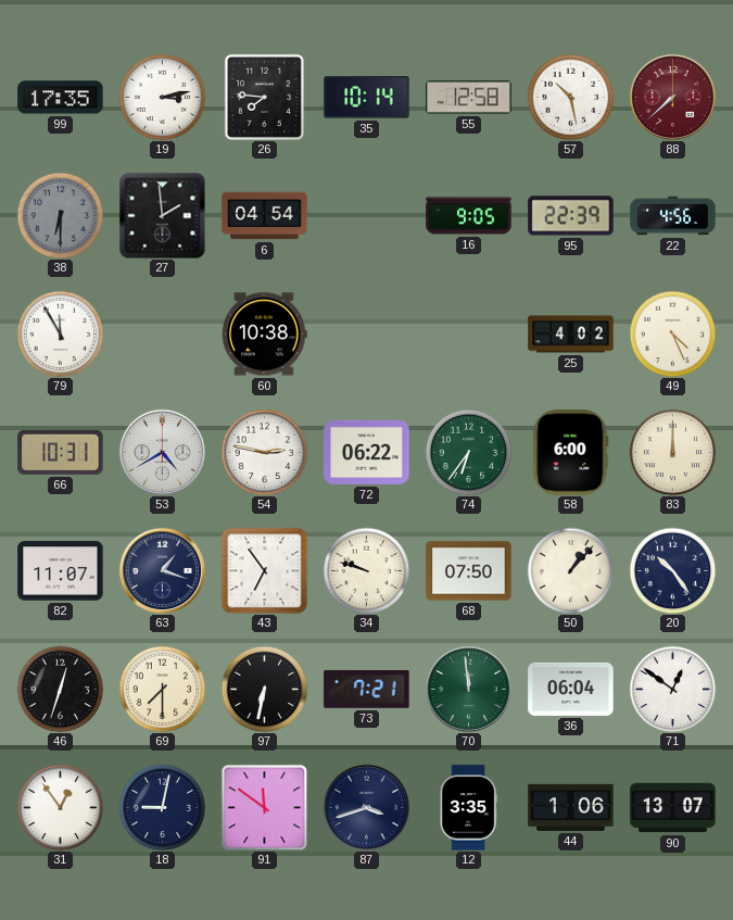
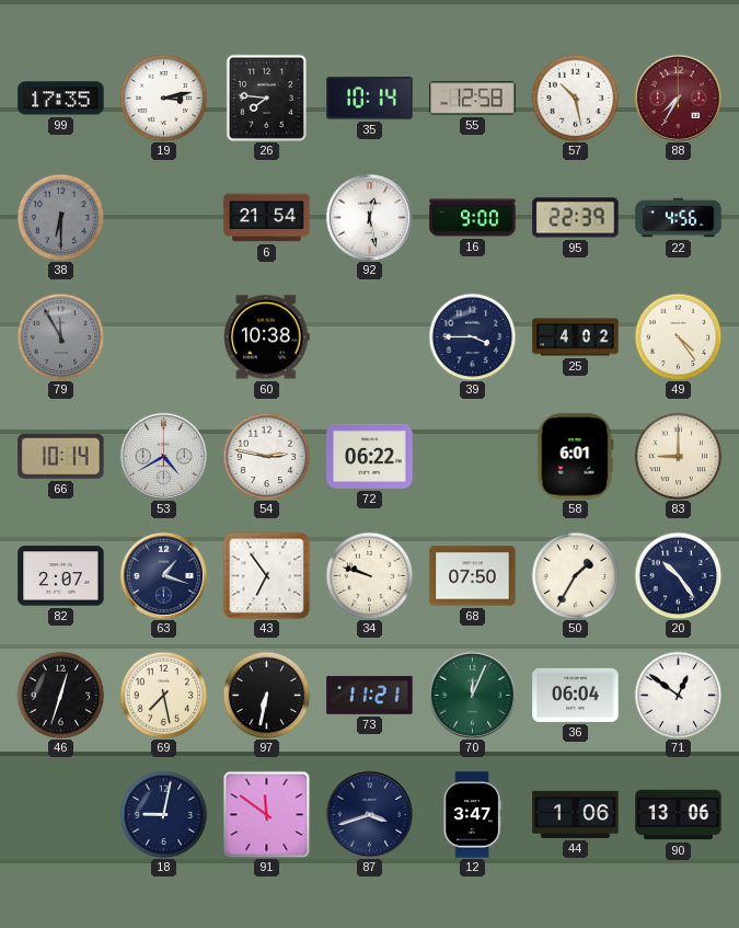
88: 7:38 -> 7:35 (678, 98)
27: 1:59 -> none (162, 215)
6: 04:54 -> 21:54 (267, 218)
92: none -> 12:28 (369, 217)
16: 9:05 -> 9:00 (473, 218)
79 dial: white -> grey (60, 336)
39: none -> 3:45 (472, 336)
49: 4:26 -> 4:24 (678, 336)
66: 10:31 -> 10:14 (61, 456)
74: 6:36 -> none (468, 452)
58: 6:00 -> 6:01 (576, 457)
83: 12:00 -> 9:00 (678, 456)
82: 11:07 -> 2:07 (61, 576)
50: 1:07 -> 1:35 (575, 575)
69: 7:30 -> 7:28 (163, 695)
73: 7:21 -> 11:21 (370, 695)
70: 11:59 -> 12:04 (472, 695)
31: 12:54 -> none (60, 807)
12: 3:35 -> 3:47 (472, 815)
90: 13:07 -> 13:06 (679, 815)
